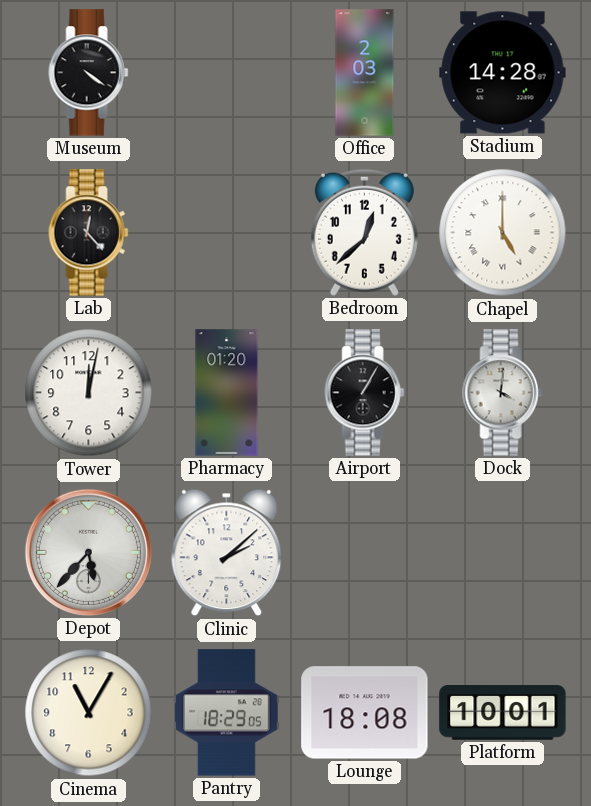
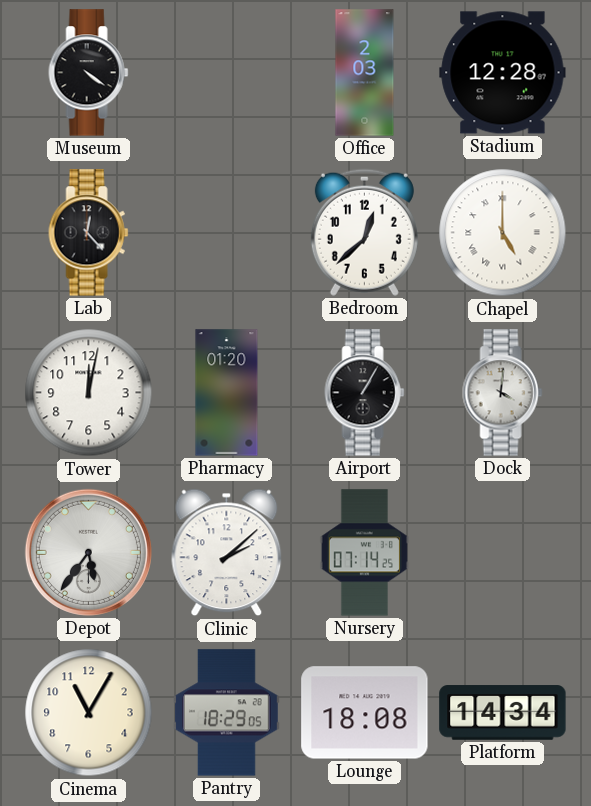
Stadium: 14:28 -> 12:28 (503, 73)
Depot: 5:37 -> 5:36 (88, 552)
Nursery: none -> 07:14 (364, 553)
Platform: 10:01 -> 14:34 (503, 713)
